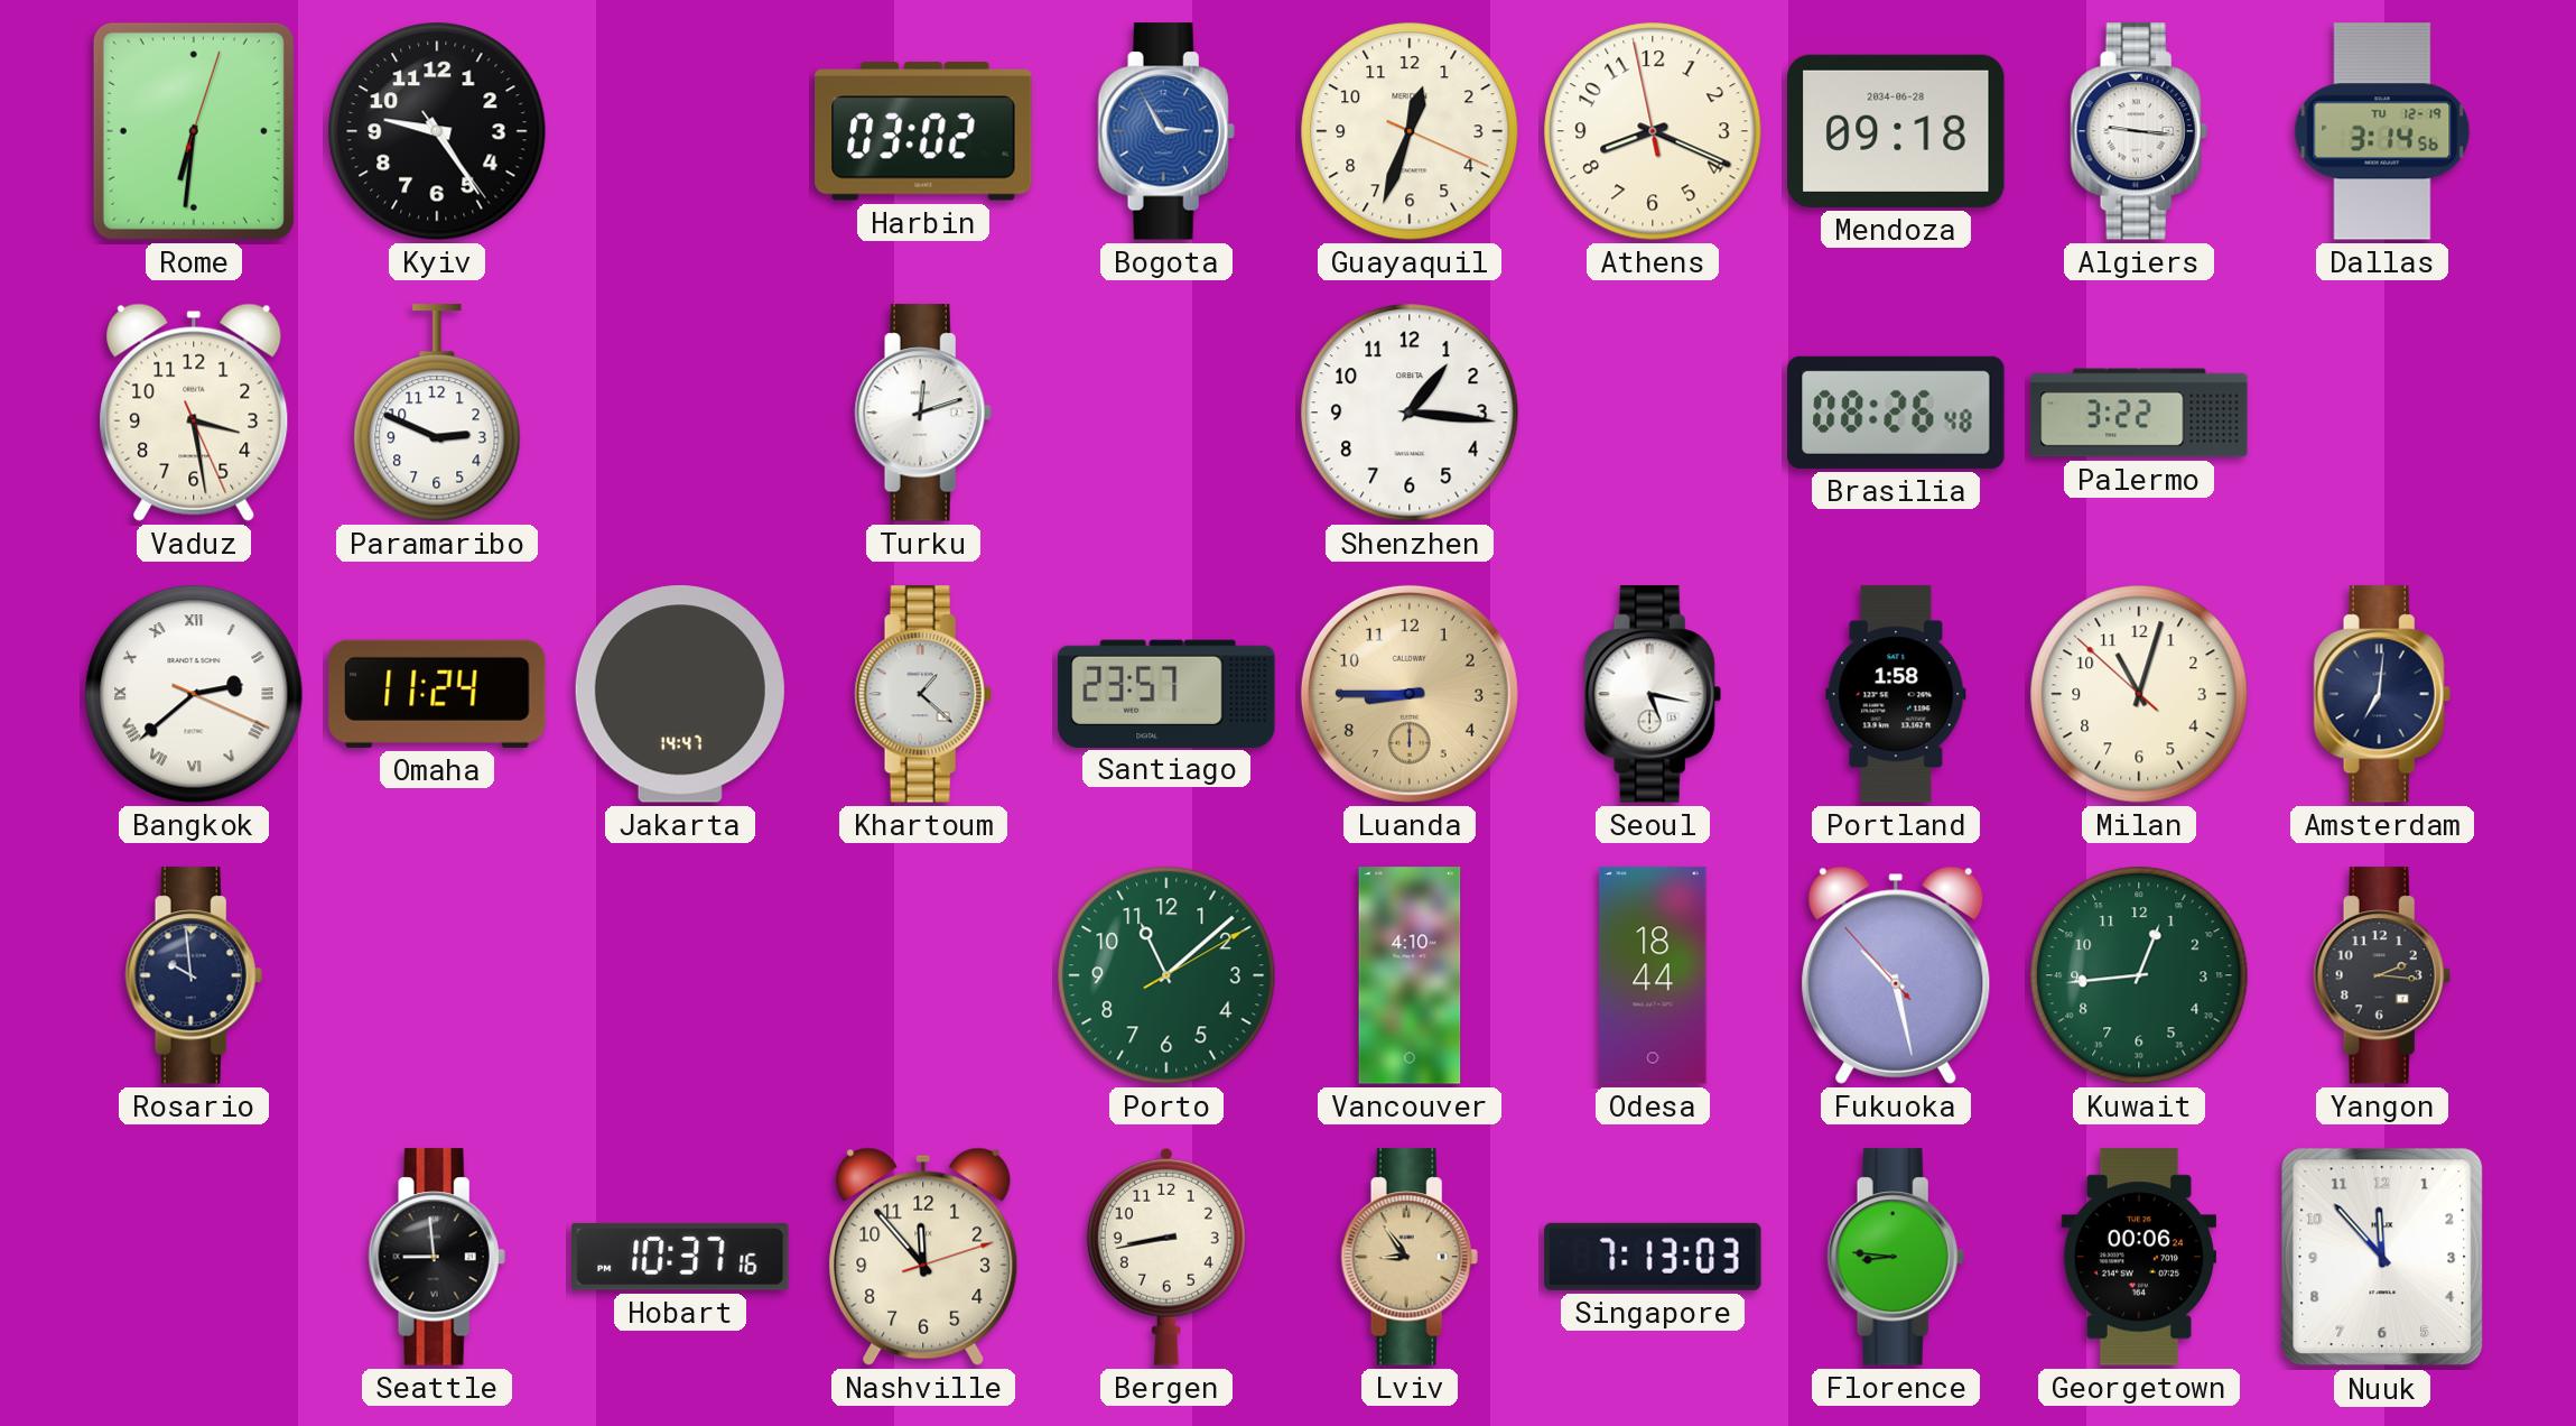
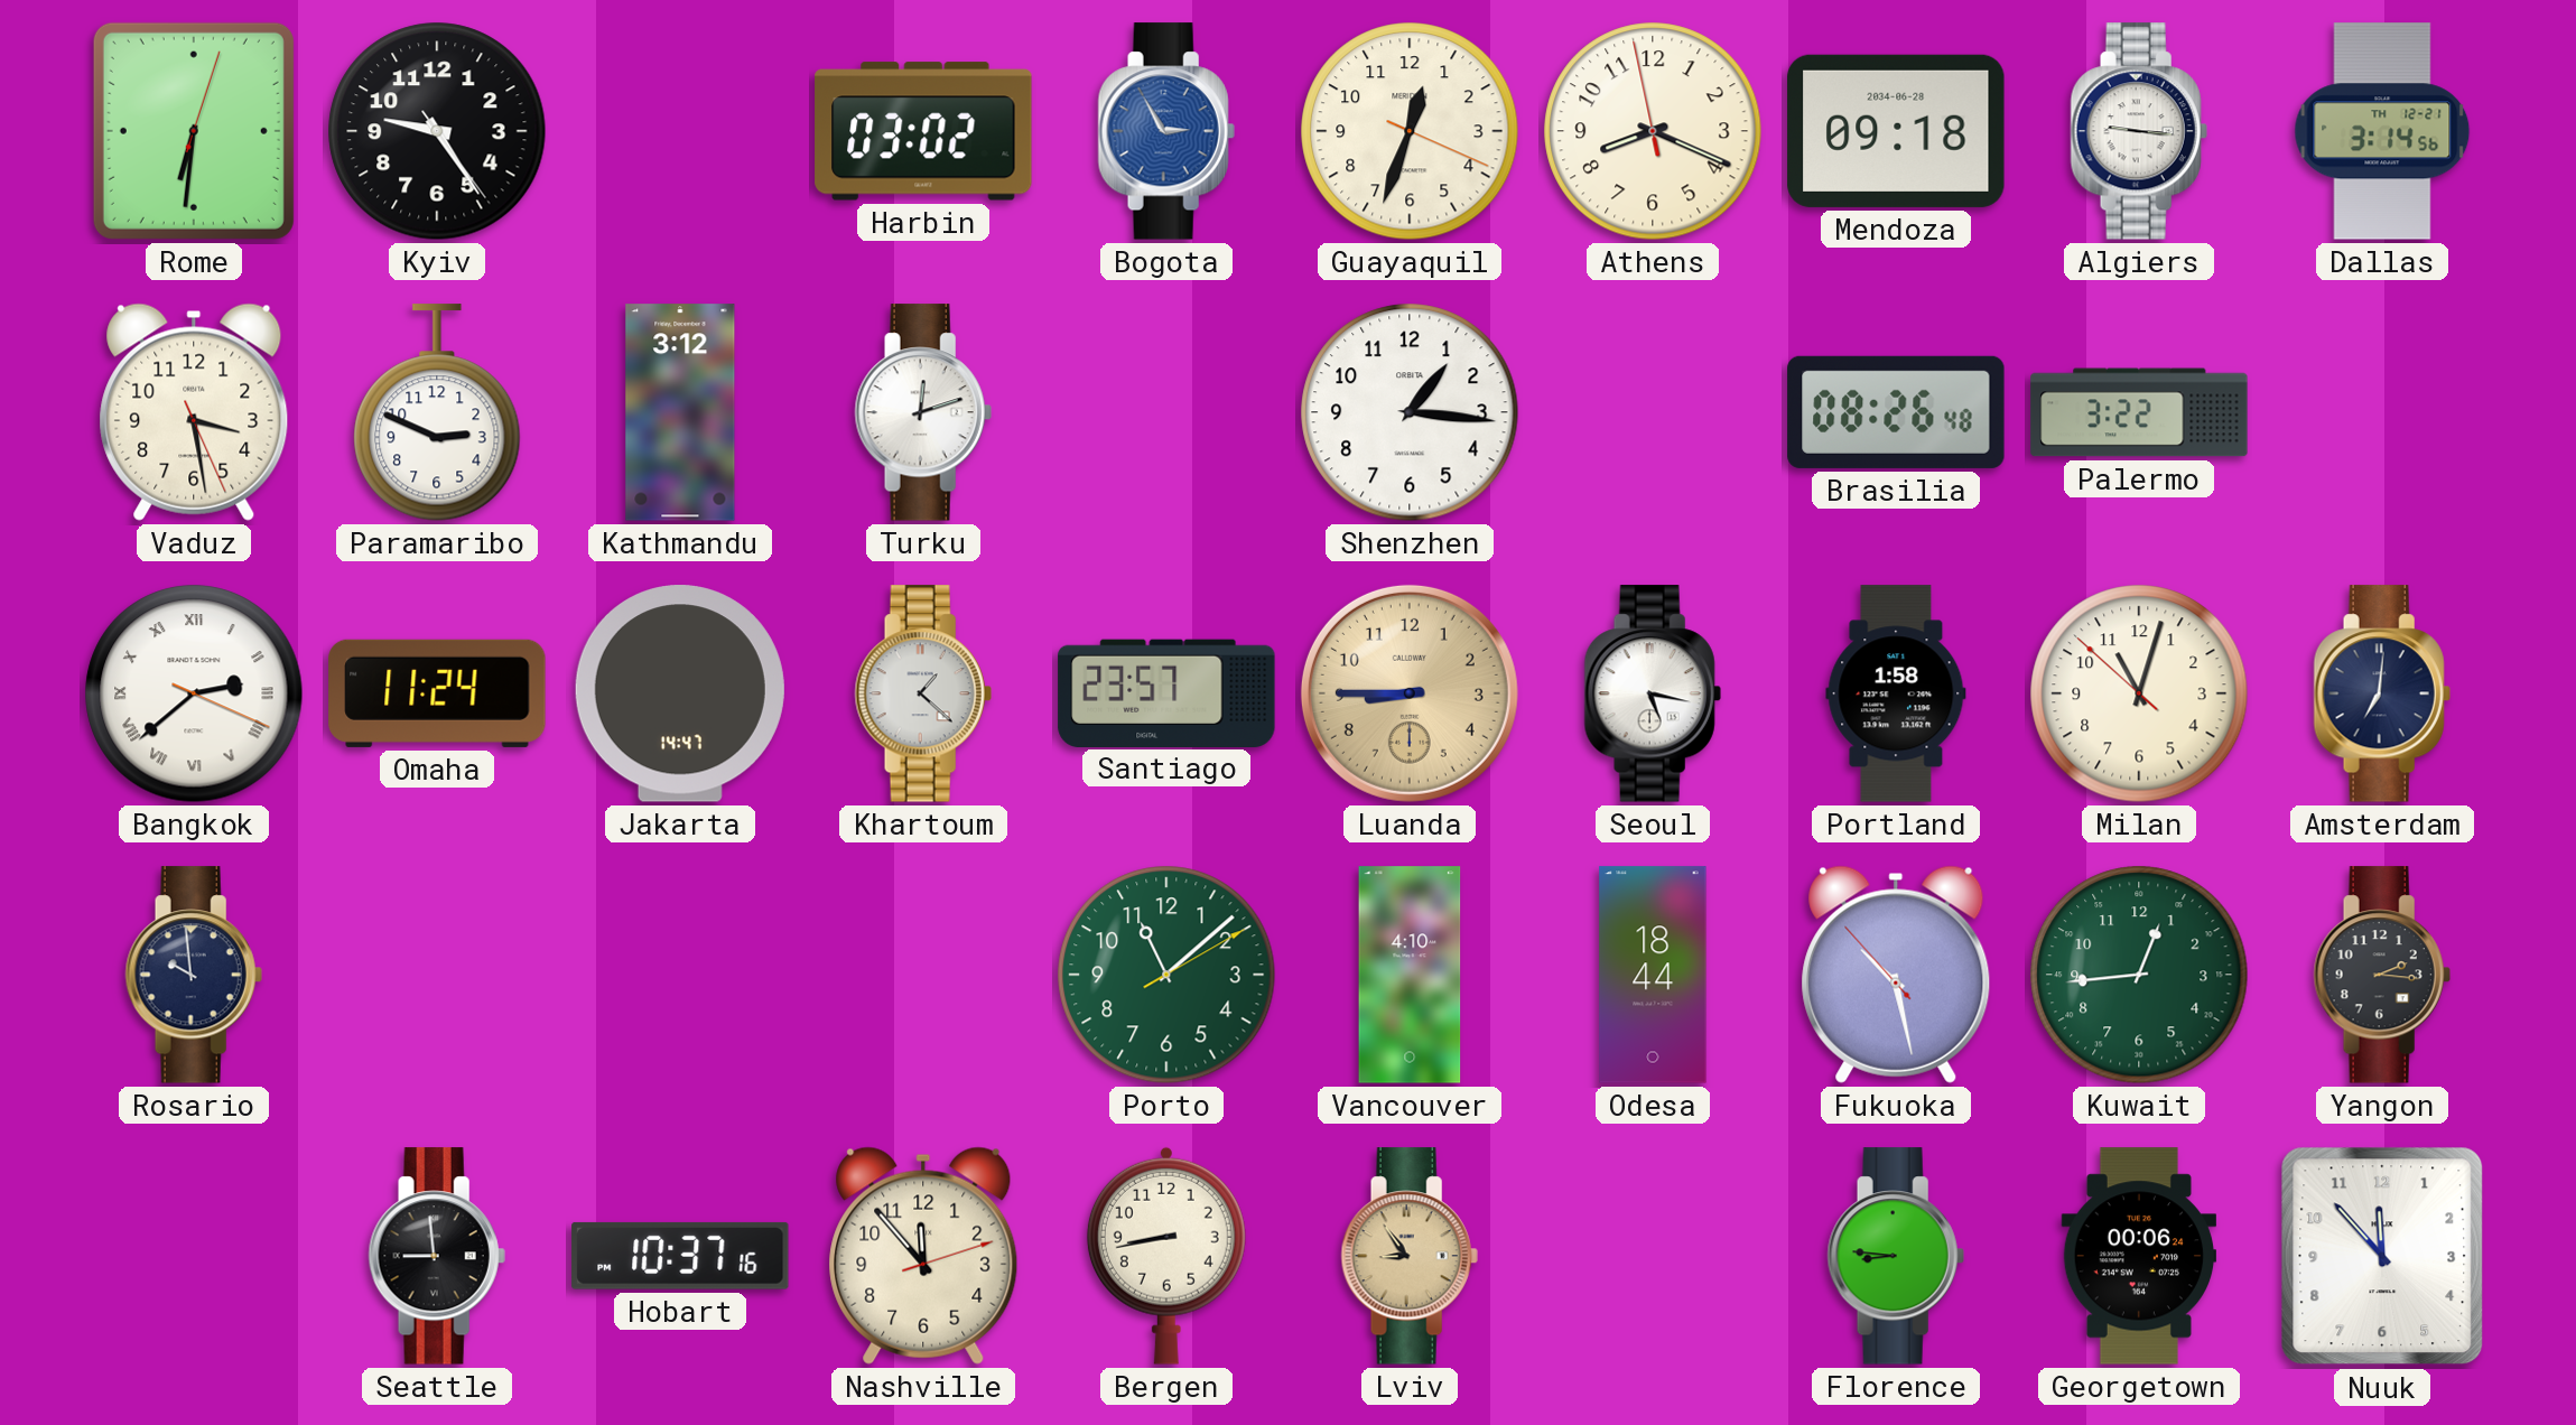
Dallas date: TU 12-19 -> TH 12-21 (2382, 131)
Kathmandu: none -> 3:12 (680, 412)
Singapore: 7:13 -> none (1653, 1257)
